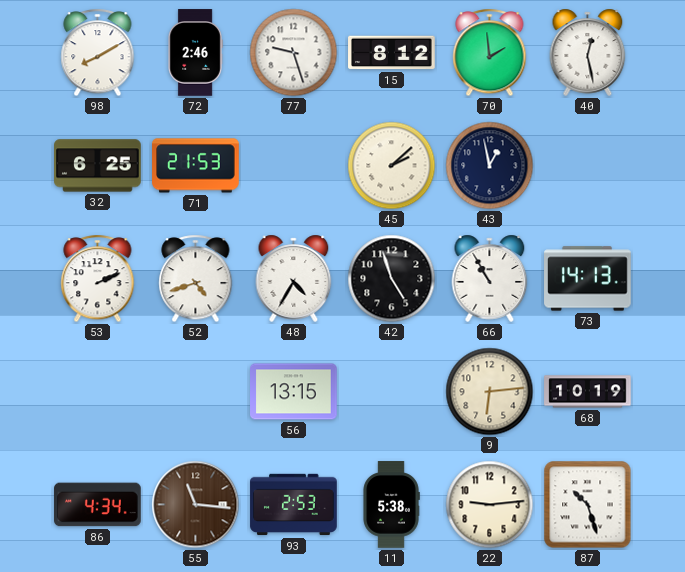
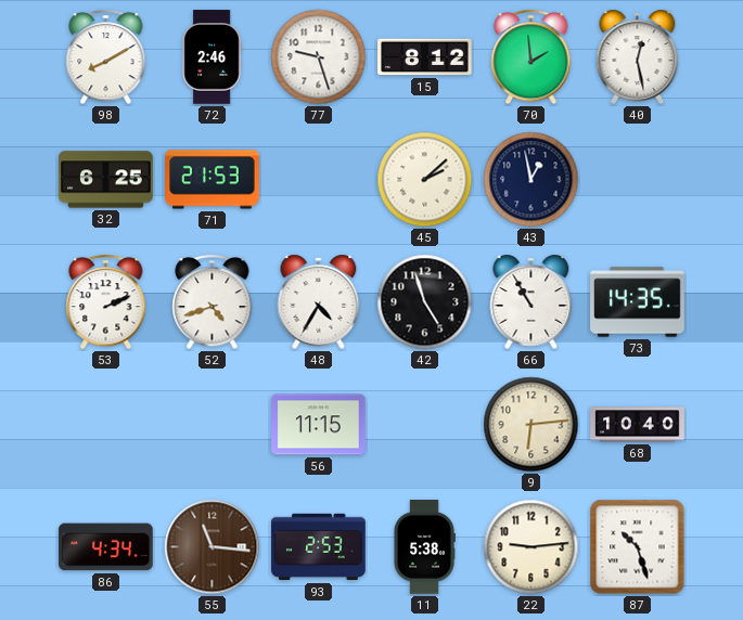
73: 14:13 -> 14:35 (638, 302)
56: 13:15 -> 11:15 (319, 425)
68: 10:19 -> 10:40 (638, 425)
